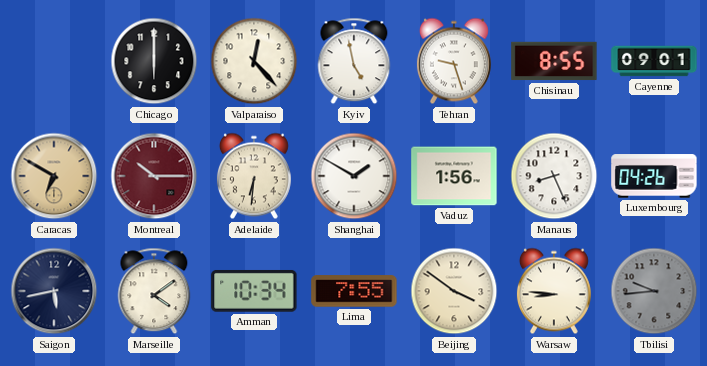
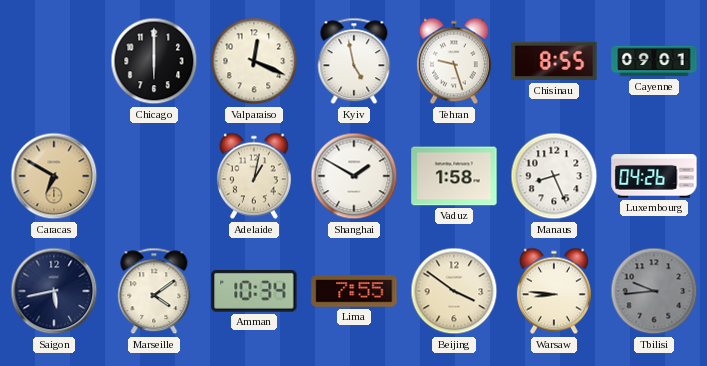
Valparaiso: 12:23 -> 12:19 (254, 61)
Montreal: 10:15 -> none (154, 176)
Adelaide: 6:31 -> 1:02 (254, 176)
Vaduz: 1:56 -> 1:58 (454, 176)
